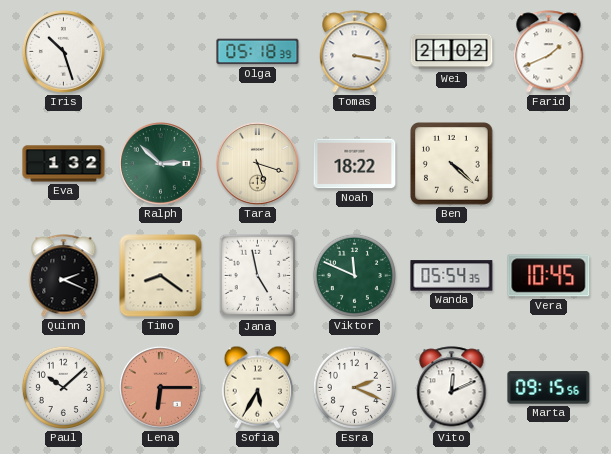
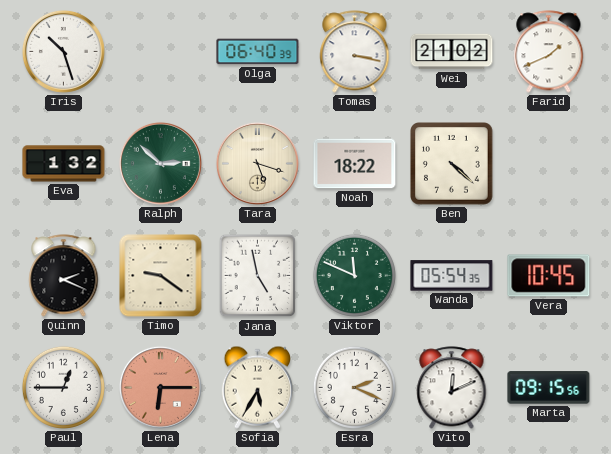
Olga: 05:18 -> 06:40 (258, 52)
Timo: 8:21 -> 9:21 (161, 276)
Paul: 10:08 -> 12:45 (63, 387)
